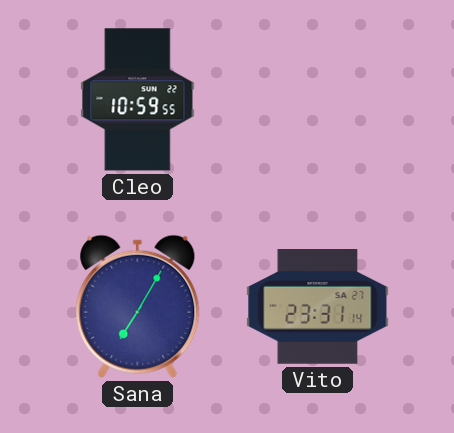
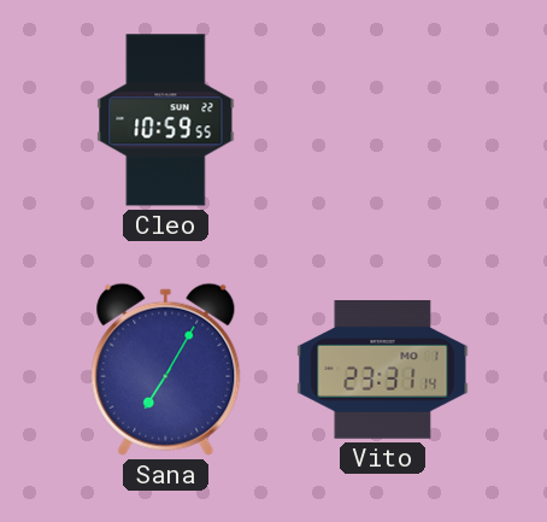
Vito date: SA 27 -> MO 1 (383, 370)
